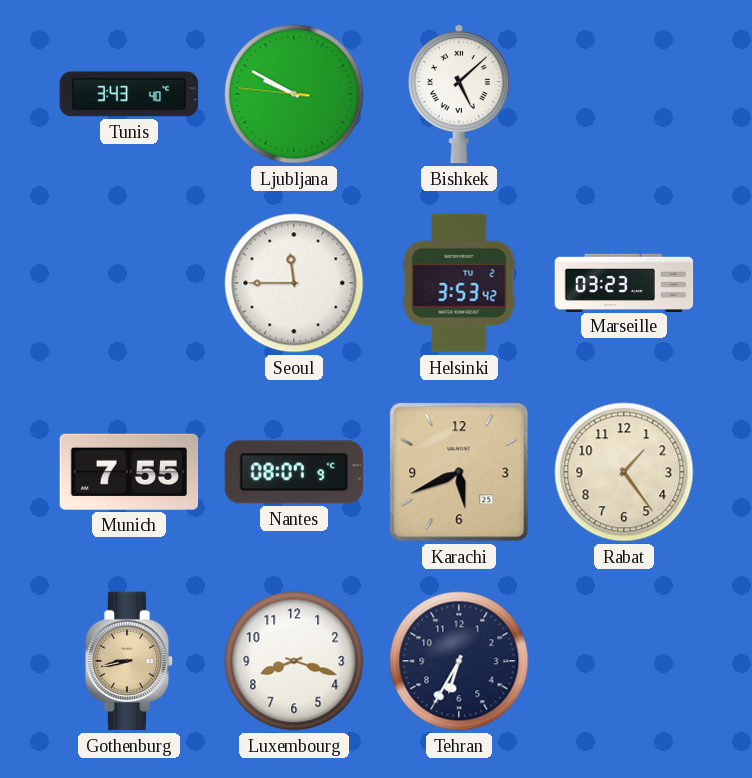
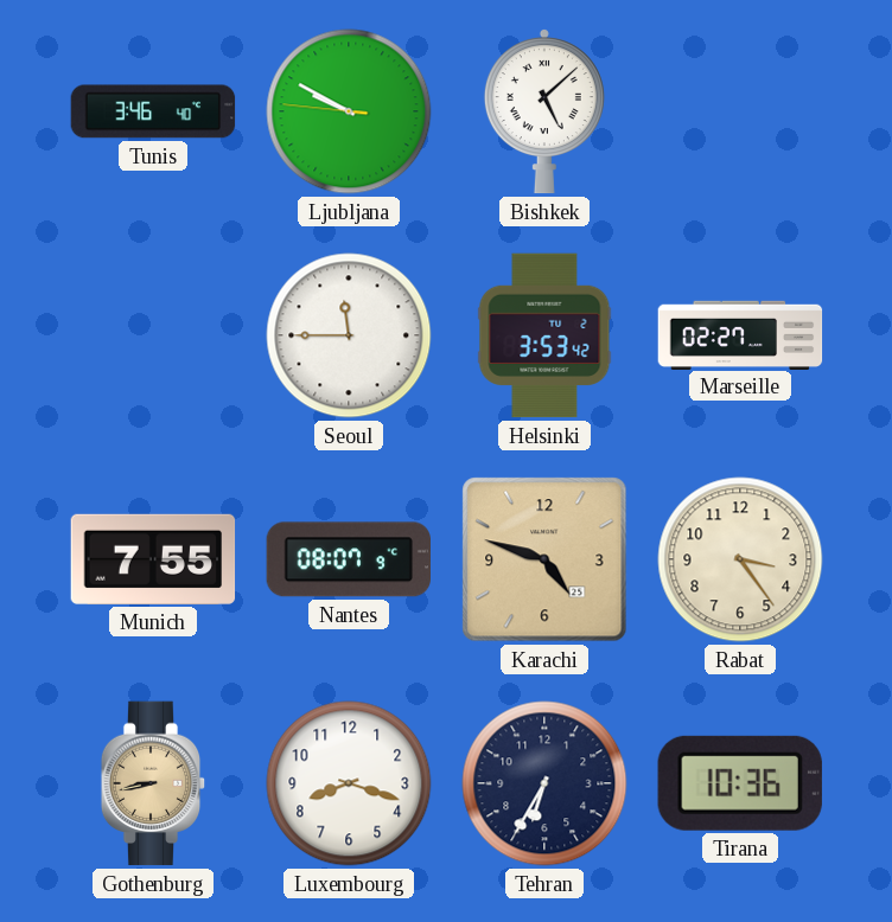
Tunis: 3:43 -> 3:46 (153, 111)
Marseille: 03:23 -> 02:27 (740, 334)
Karachi: 5:41 -> 4:48 (544, 559)
Rabat: 1:24 -> 3:24 (740, 559)
Tirana: none -> 10:36 (740, 783)
